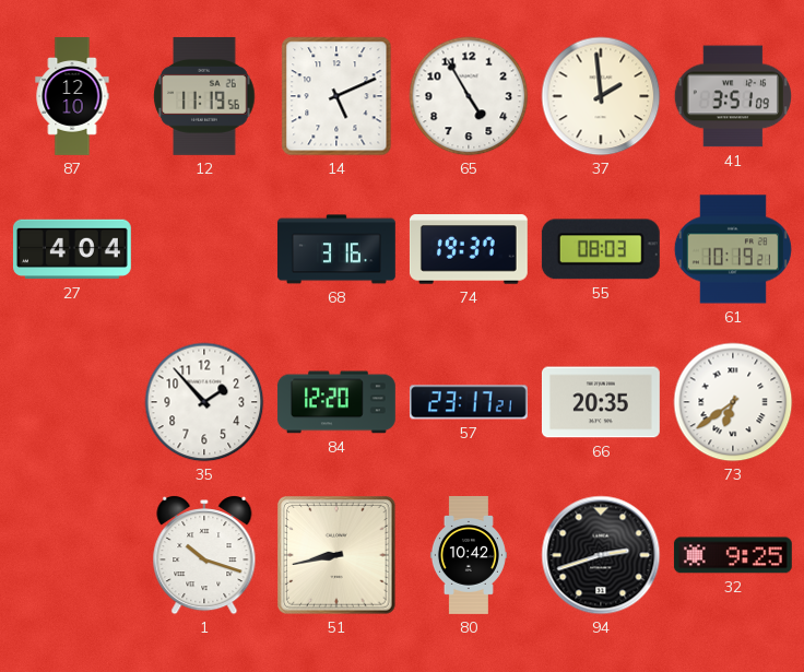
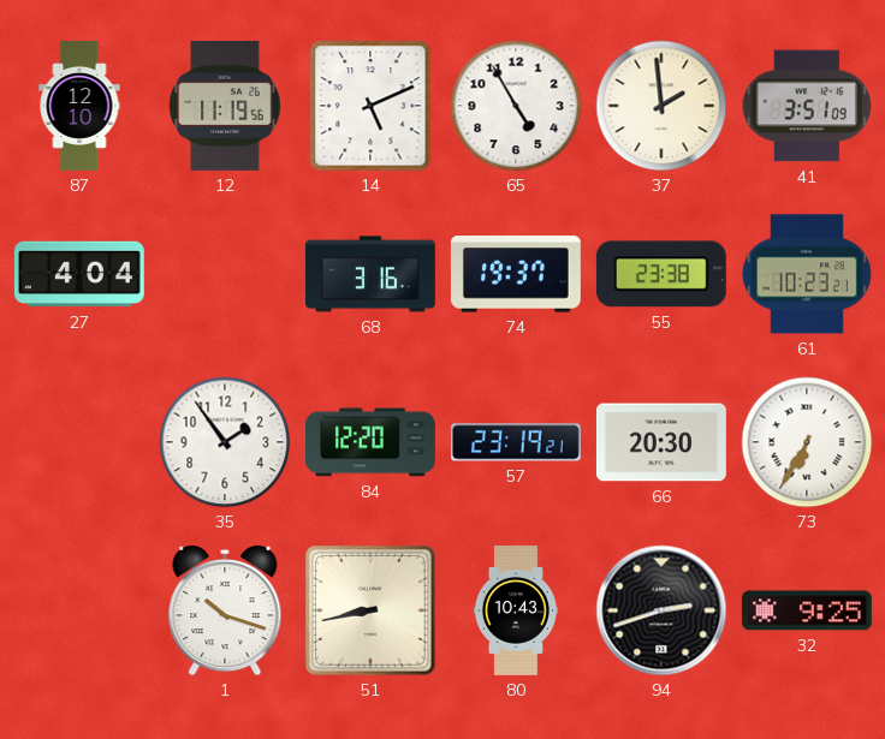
55: 08:03 -> 23:38 (661, 274)
61: 10:19 -> 10:23 (807, 274)
35: 1:53 -> 1:54 (225, 442)
57: 23:17 -> 23:19 (516, 442)
66: 20:35 -> 20:30 (661, 442)
73: 6:39 -> 6:35 (807, 442)
80: 10:42 -> 10:43 (516, 612)
